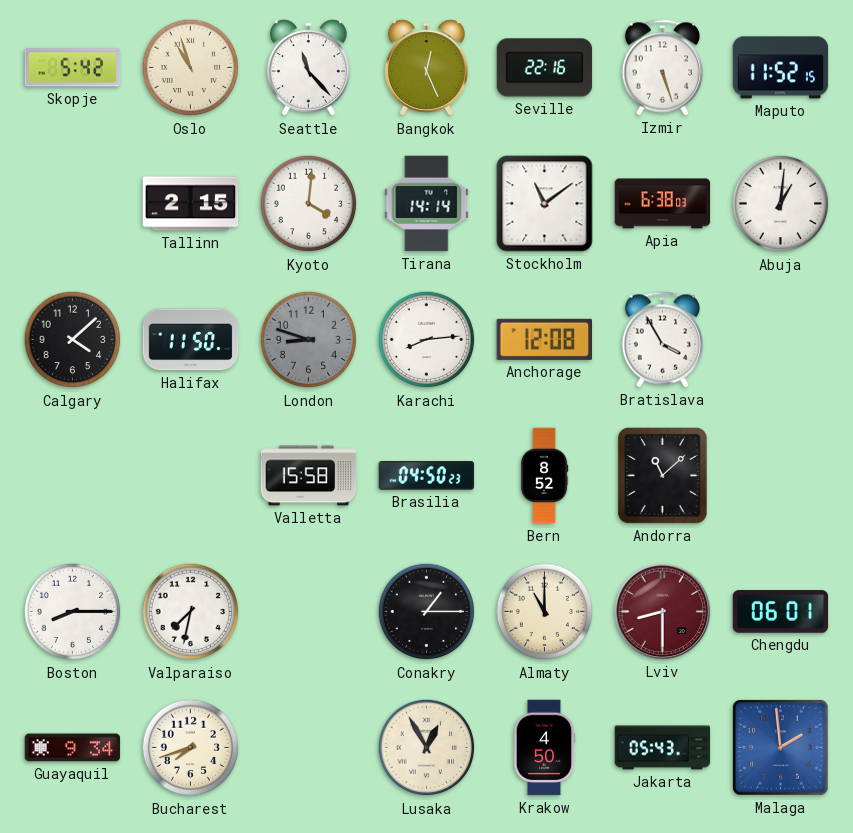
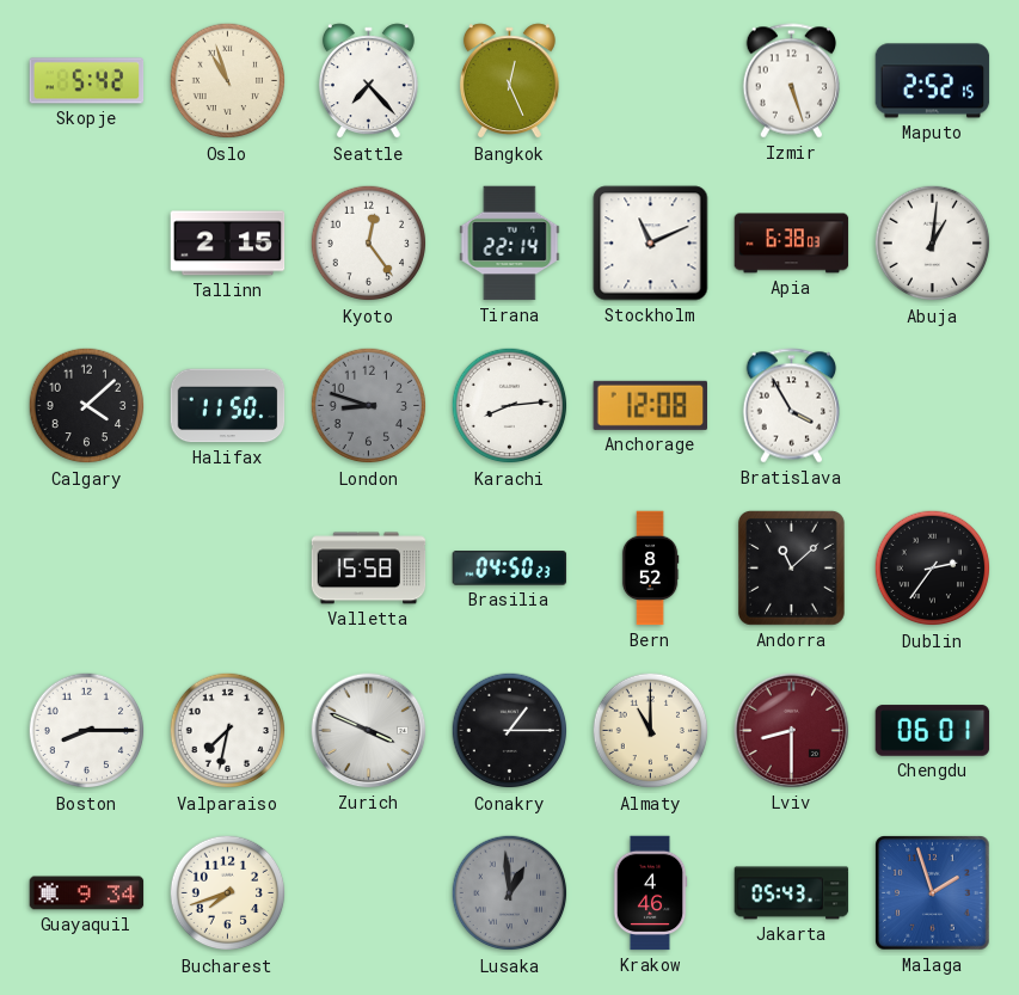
Seattle: 11:23 -> 7:23 (368, 81)
Seville: 22:16 -> none (545, 68)
Maputo: 11:52 -> 2:52 (933, 81)
Kyoto: 4:01 -> 12:24 (369, 244)
Tirana: 14:14 -> 22:14 (510, 244)
Stockholm: 11:09 -> 11:11 (651, 244)
Dublin: none -> 2:36 (933, 569)
Zurich: none -> 3:49 (369, 731)
Lusaka: 12:55 -> 12:59 (510, 893)
Lusaka dial: cream -> grey (510, 893)
Krakow: 4:50 -> 4:46 (650, 893)
Malaga: 1:59 -> 1:57 (933, 893)
